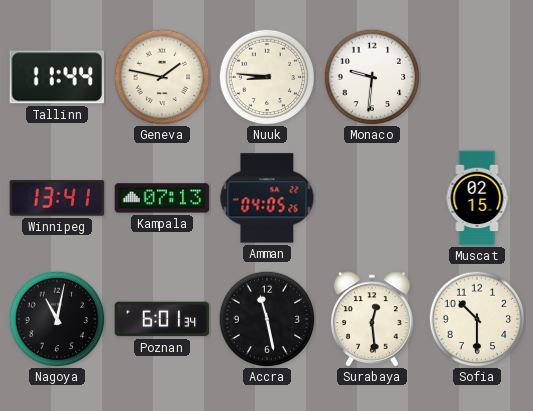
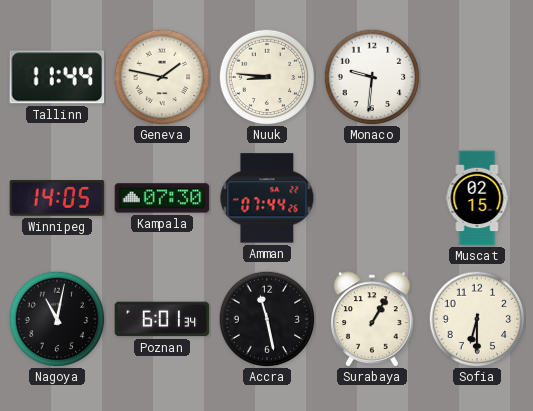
Winnipeg: 13:41 -> 14:05 (57, 198)
Kampala: 07:13 -> 07:30 (162, 198)
Amman: 04:05 -> 07:44 (267, 198)
Surabaya: 12:29 -> 1:05 (373, 319)
Sofia: 10:30 -> 6:30 (477, 319)
